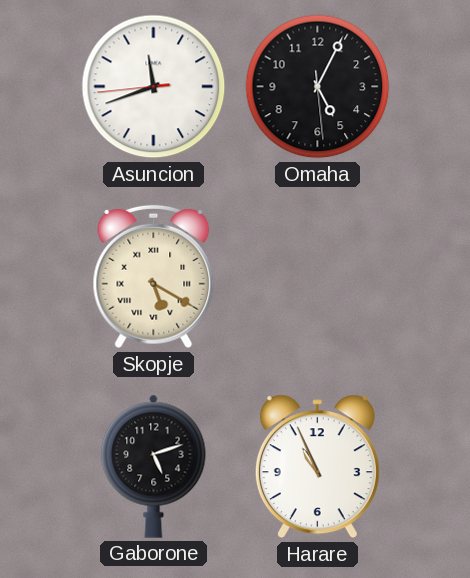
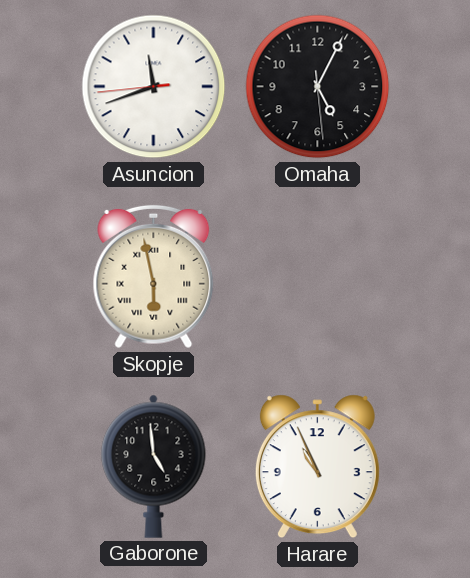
Skopje: 5:20 -> 5:58 (154, 277)
Gaborone: 5:12 -> 4:59 (154, 466)
